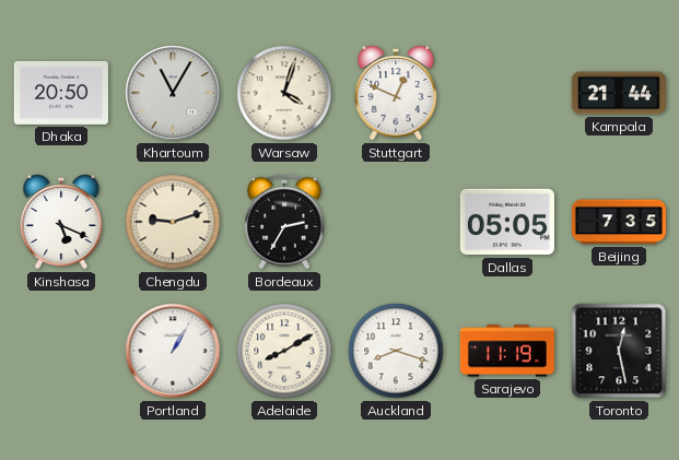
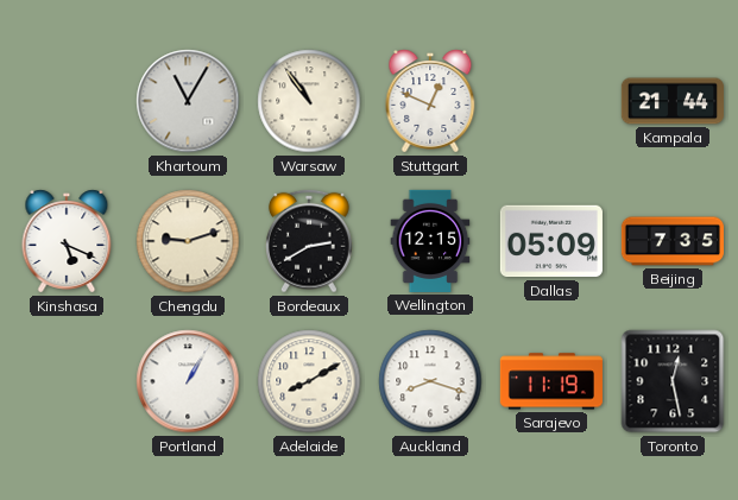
Dhaka: 20:50 -> none (61, 93)
Warsaw: 4:03 -> 10:54 (309, 101)
Bordeaux: 2:35 -> 2:40 (310, 241)
Wellington: none -> 12:15 (430, 241)
Dallas: 05:05 -> 05:09 (551, 241)
